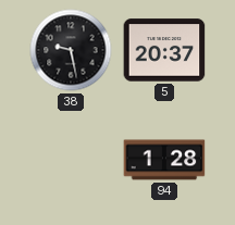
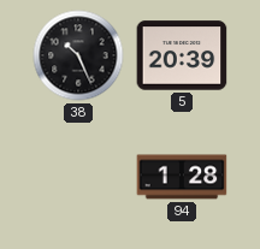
38: 9:28 -> 10:26 (78, 55)
5: 20:37 -> 20:39 (182, 55)
